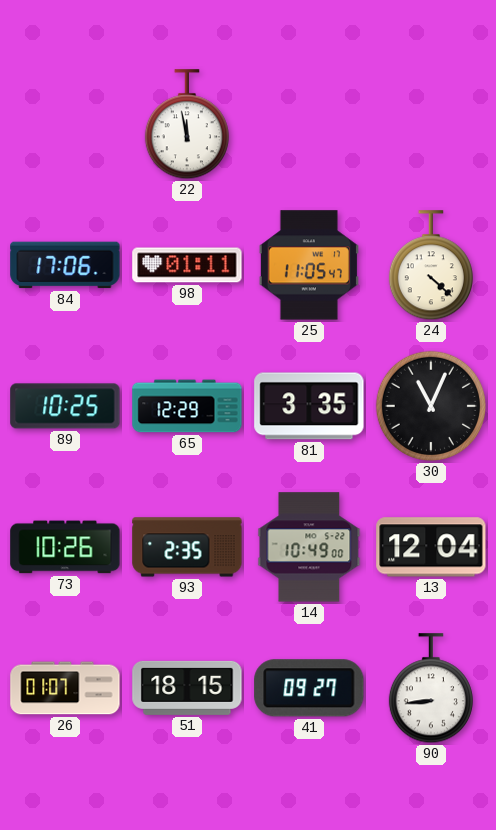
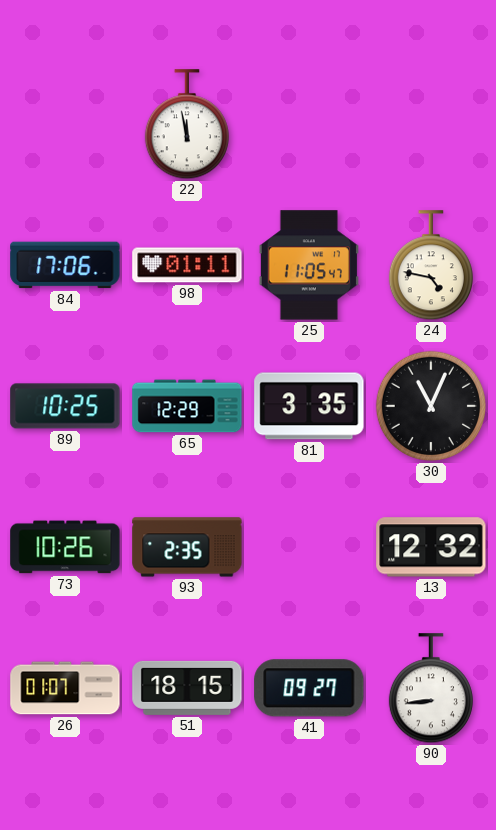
24: 4:22 -> 4:47 (431, 266)
14: 10:49 -> none (309, 547)
13: 12:04 -> 12:32 (431, 547)
